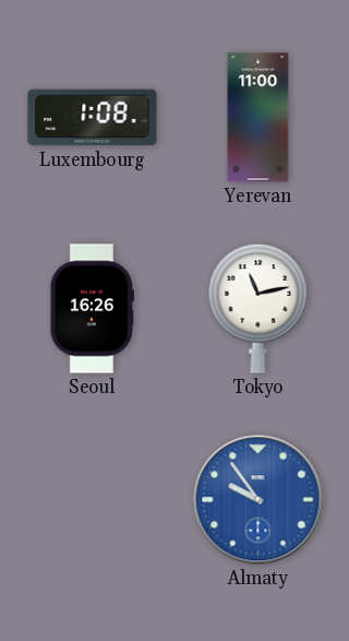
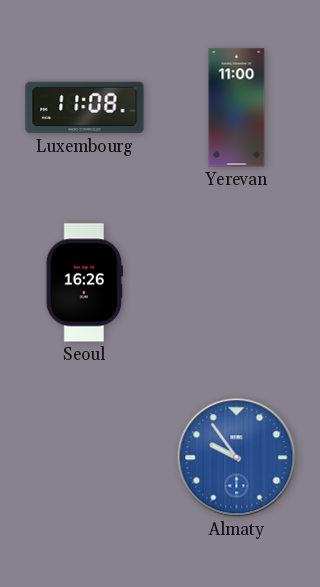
Luxembourg: 1:08 -> 11:08 (85, 108)
Tokyo: 11:13 -> none (258, 308)
